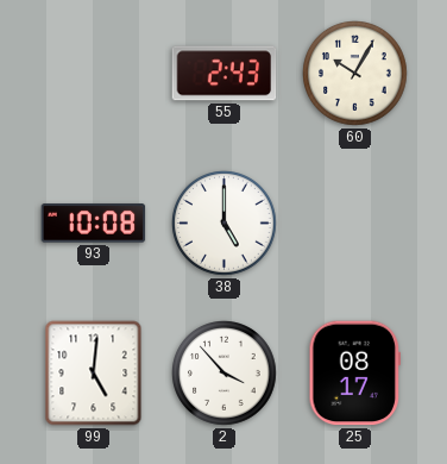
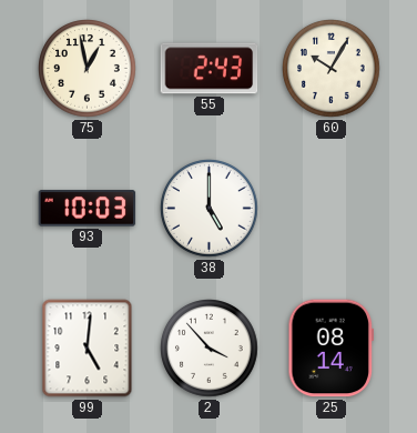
75: none -> 12:58 (88, 69)
93: 10:08 -> 10:03 (88, 209)
25: 08:17 -> 08:14 (332, 349)
